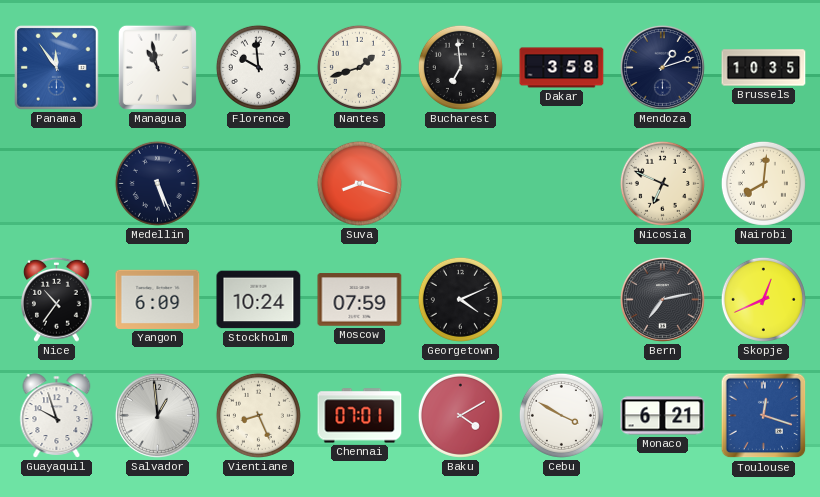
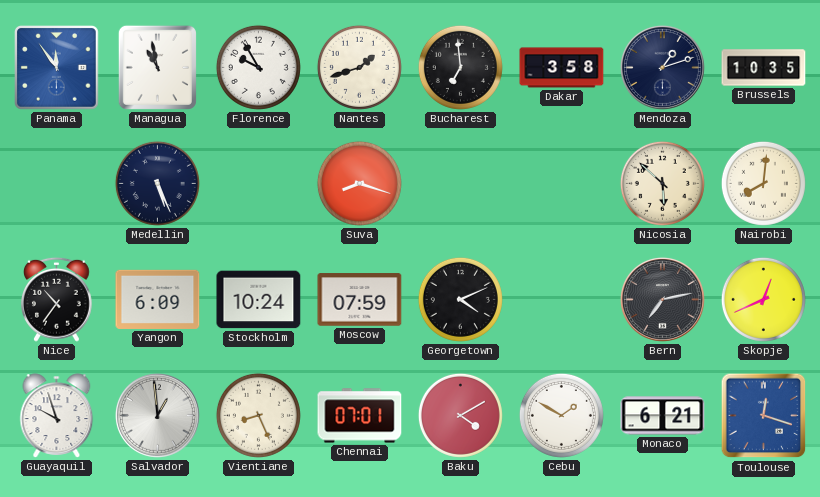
Florence: 9:59 -> 9:55 (258, 67)
Nicosia: 6:49 -> 5:52 (662, 183)
Cebu: 3:50 -> 1:50 (561, 415)
